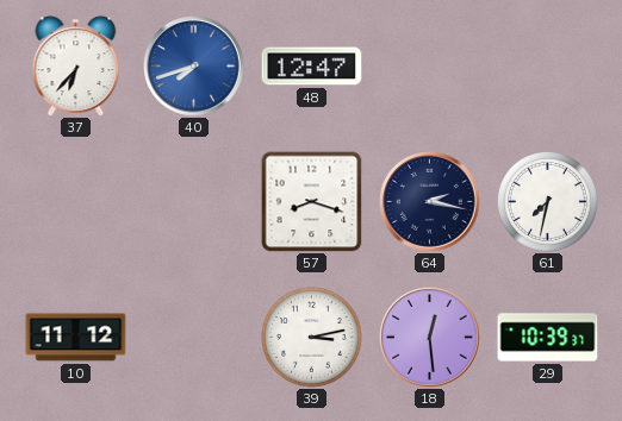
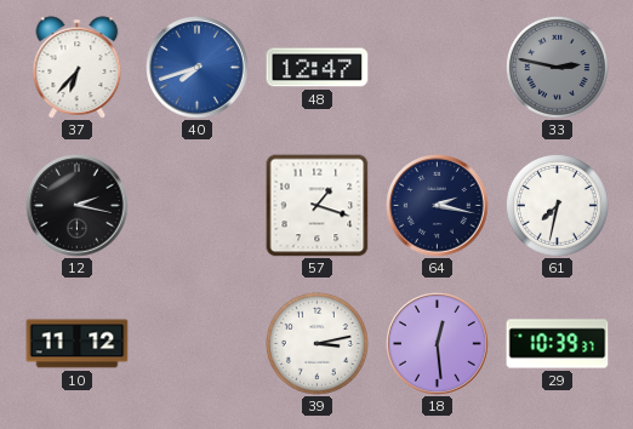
33: none -> 2:47 (557, 67)
12: none -> 2:17 (78, 206)
57: 8:18 -> 1:18 (318, 206)
